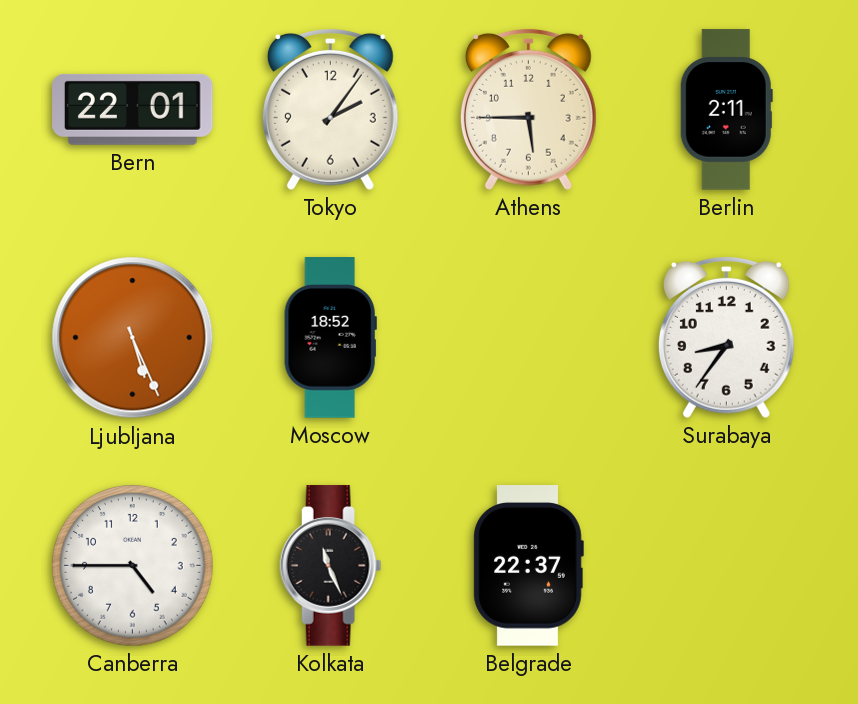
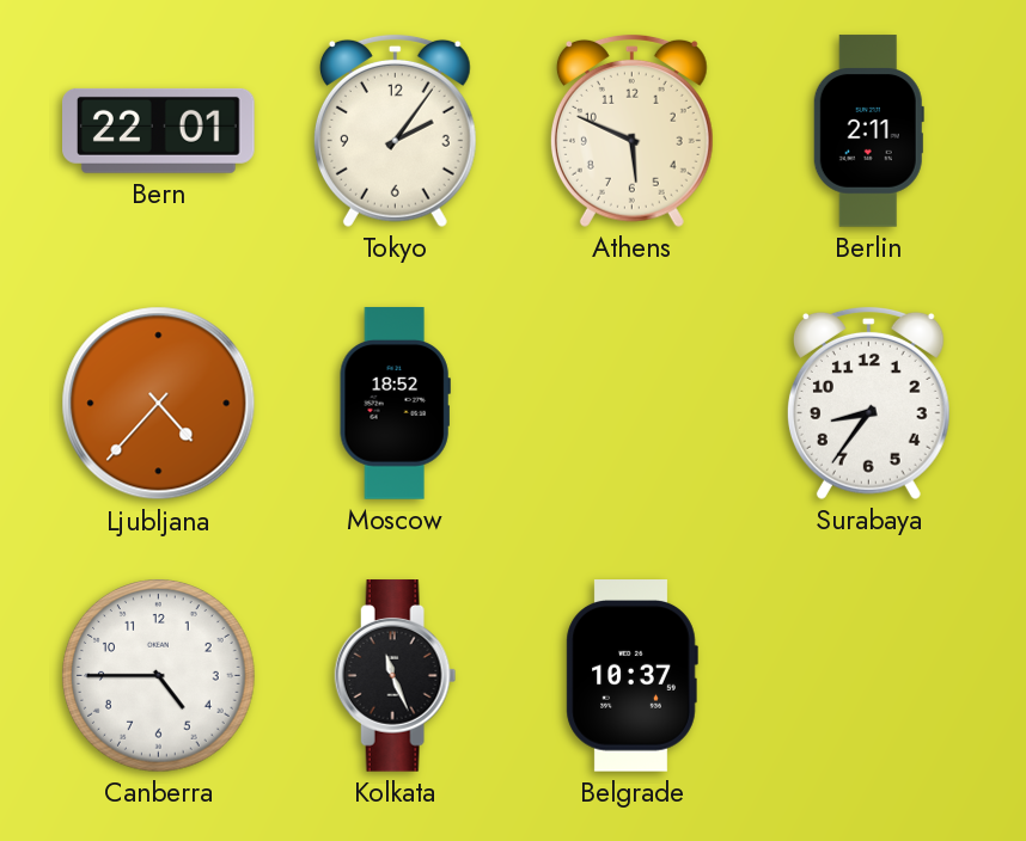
Athens: 5:45 -> 5:49 (631, 130)
Ljubljana: 5:26 -> 4:37 (159, 404)
Belgrade: 22:37 -> 10:37 (631, 676)
